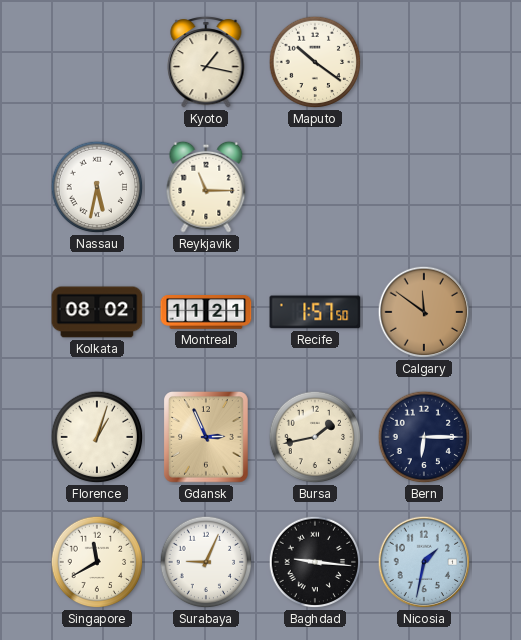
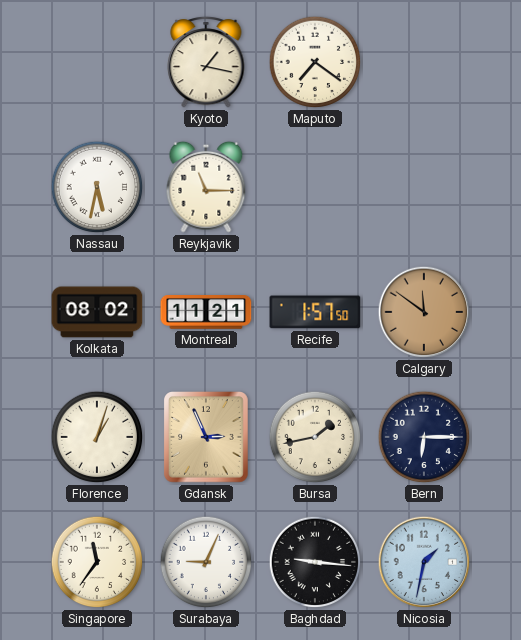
Maputo: 10:21 -> 7:21 (315, 62)
Singapore: 11:40 -> 11:36 (97, 562)
